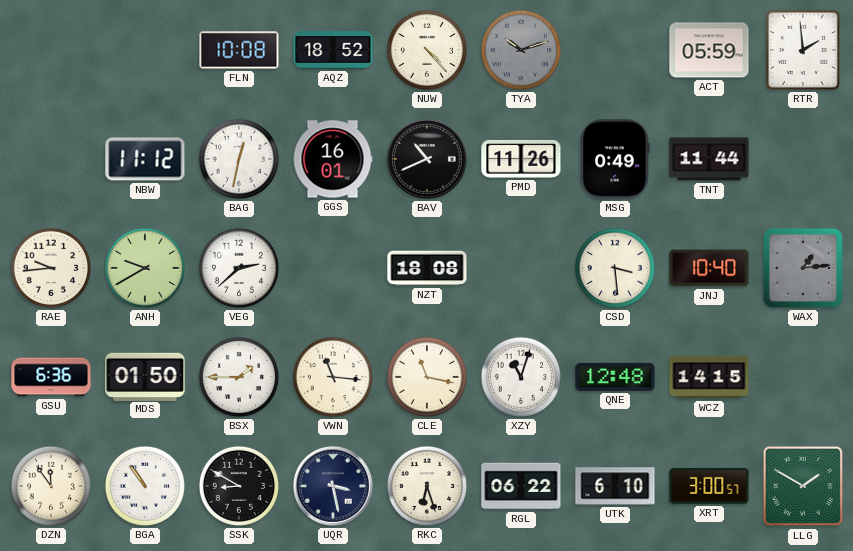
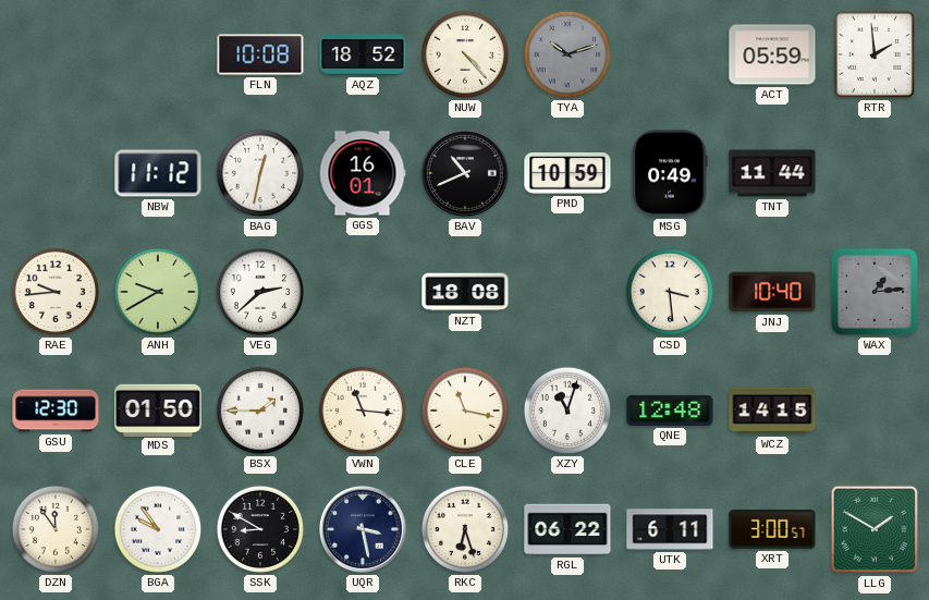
PMD: 11:26 -> 10:59 (567, 174)
GSU: 6:36 -> 12:30 (56, 411)
BGA: 10:54 -> 9:54 (158, 529)
UTK: 6:10 -> 6:11 (670, 529)
